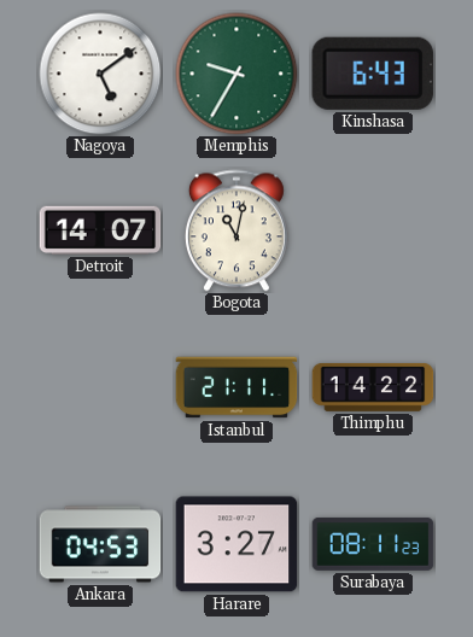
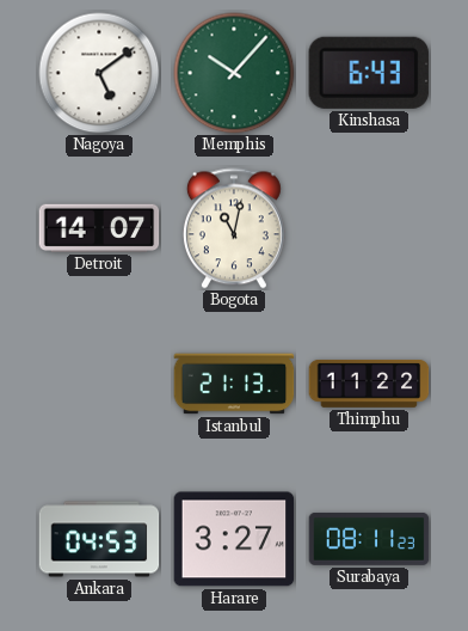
Memphis: 9:35 -> 10:07 (234, 73)
Istanbul: 21:11 -> 21:13 (234, 384)
Thimphu: 14:22 -> 11:22 (369, 384)
